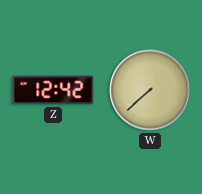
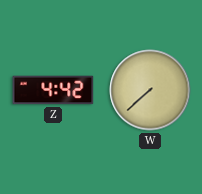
Z: 12:42 -> 4:42 (53, 90)
